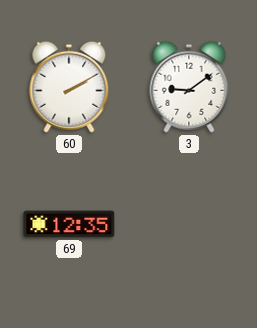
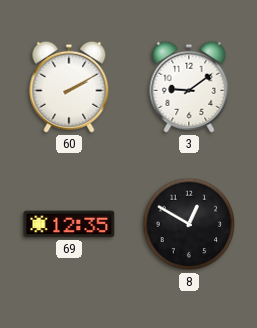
8: none -> 12:50 (189, 224)
